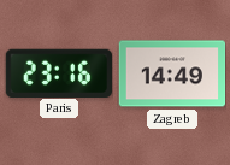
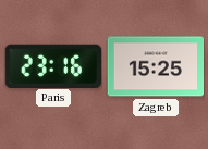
Zagreb: 14:49 -> 15:25 (156, 66)
